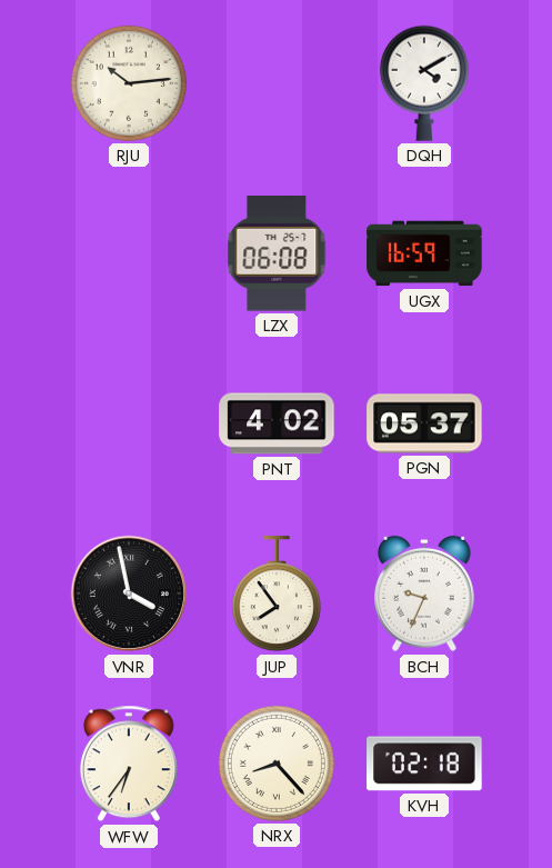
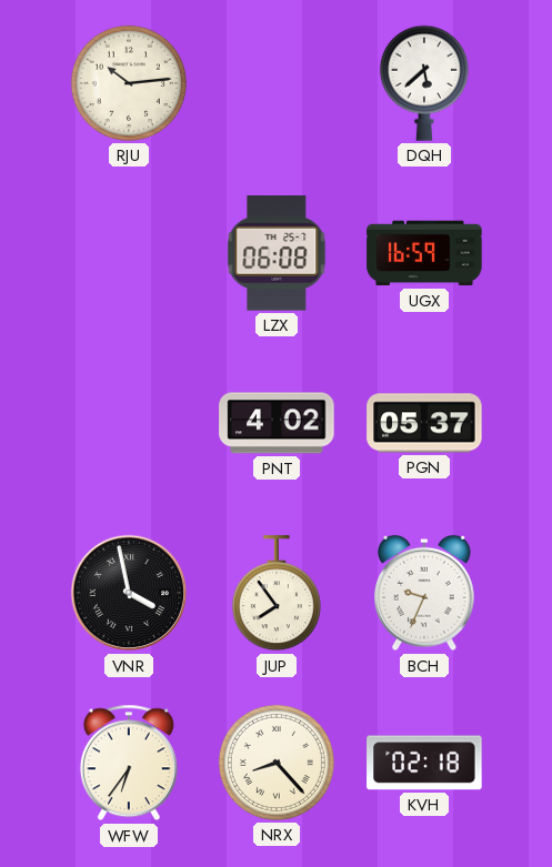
DQH: 4:10 -> 5:38 (424, 83)
